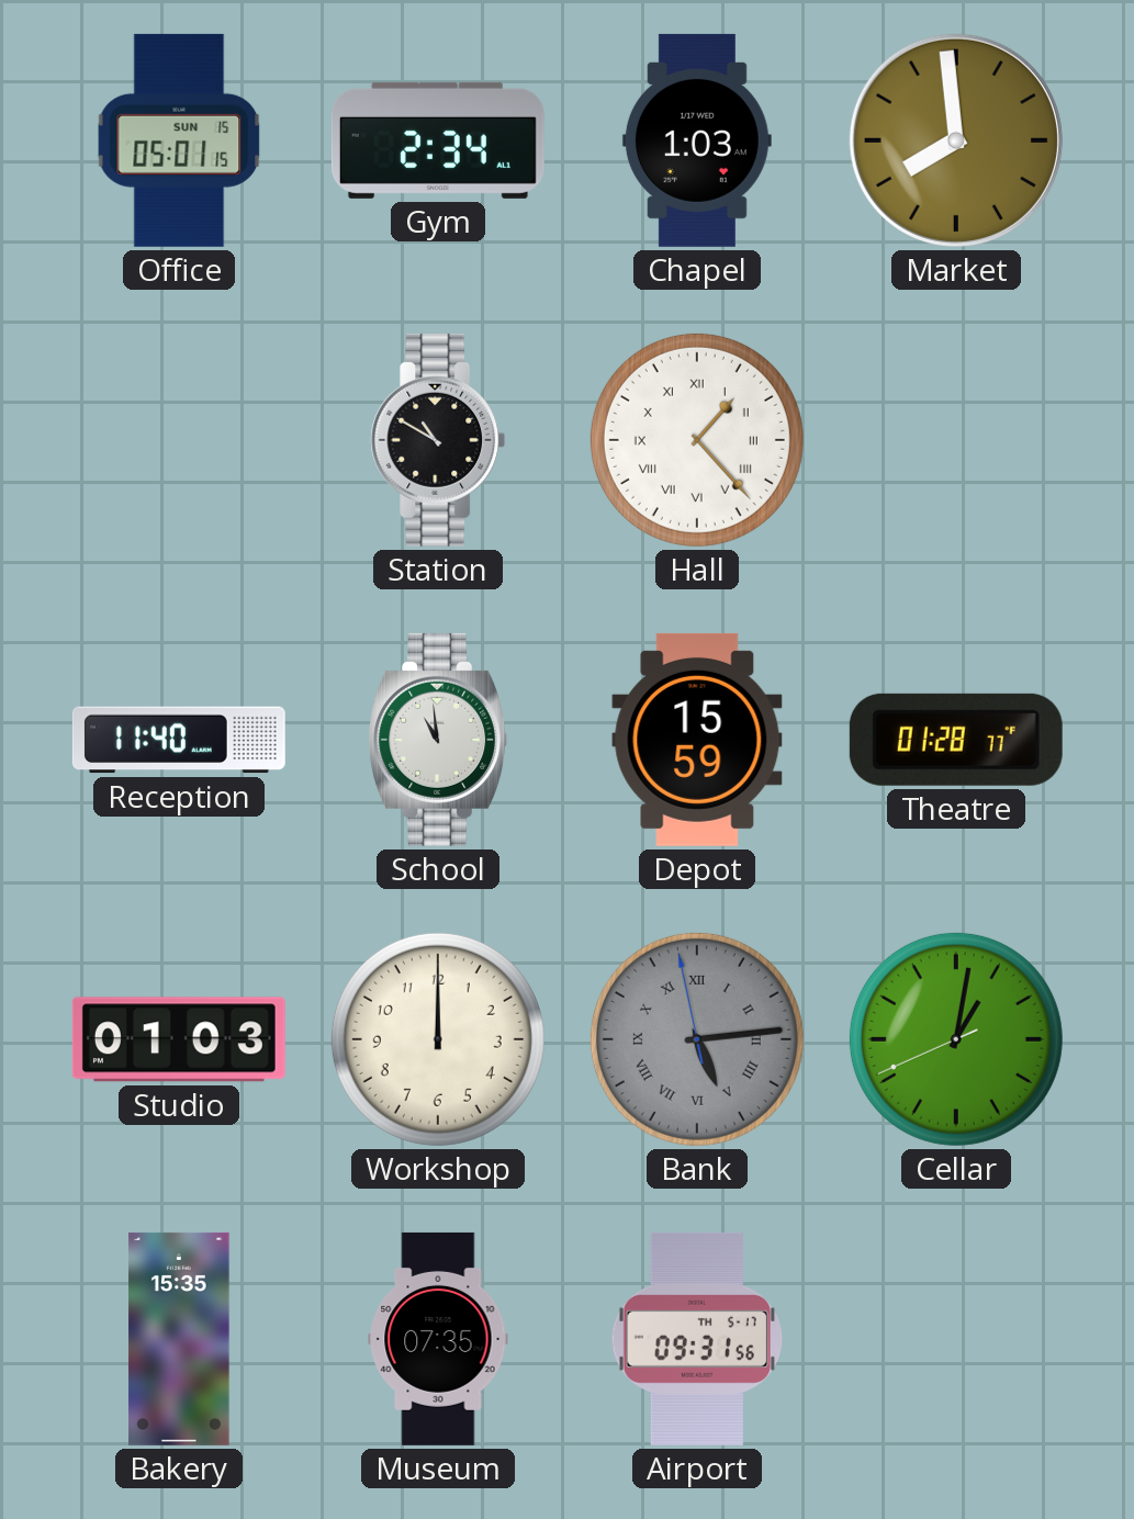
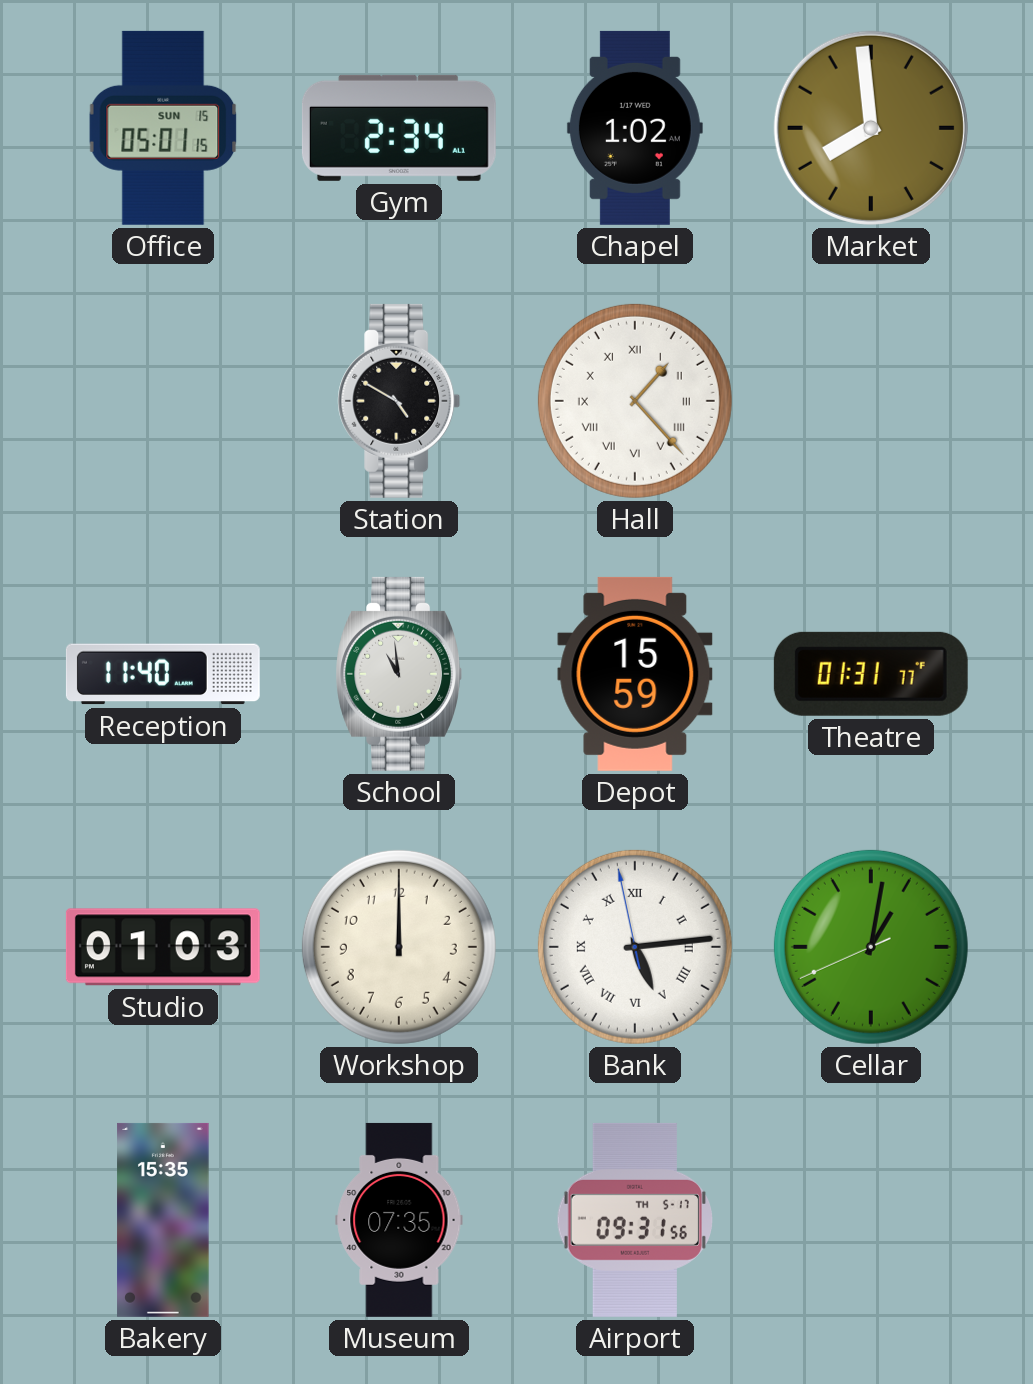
Chapel: 1:03 -> 1:02 (635, 128)
Station: 10:50 -> 4:50 (399, 401)
Theatre: 01:28 -> 01:31 (871, 674)
Bank dial: grey -> white (635, 947)
